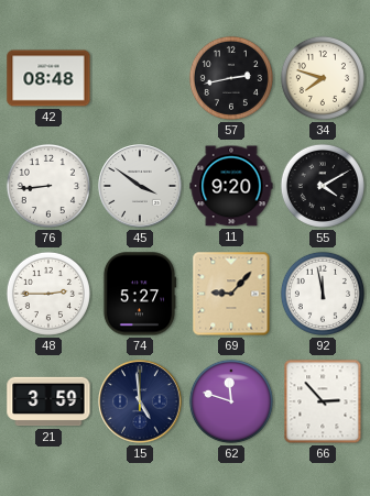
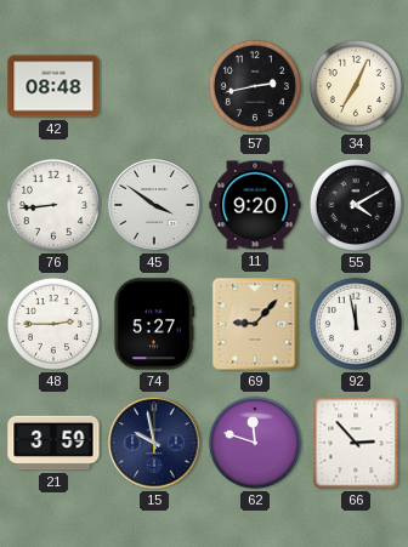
34: 7:48 -> 7:04 (356, 86)
15: 4:59 -> 9:58 (154, 443)
